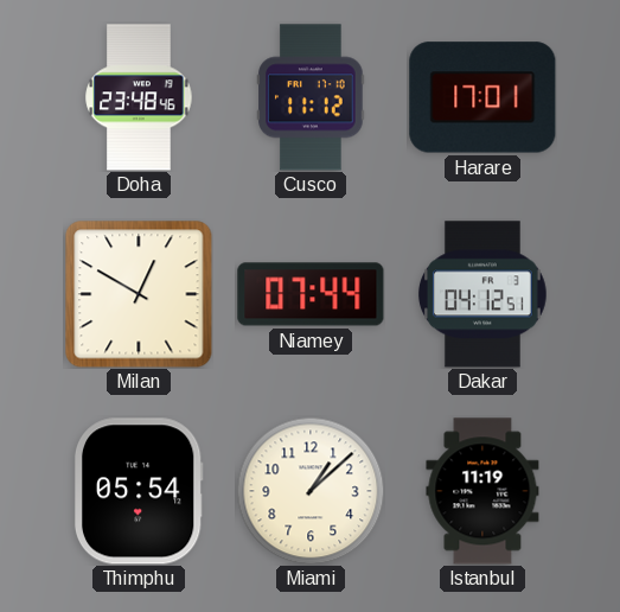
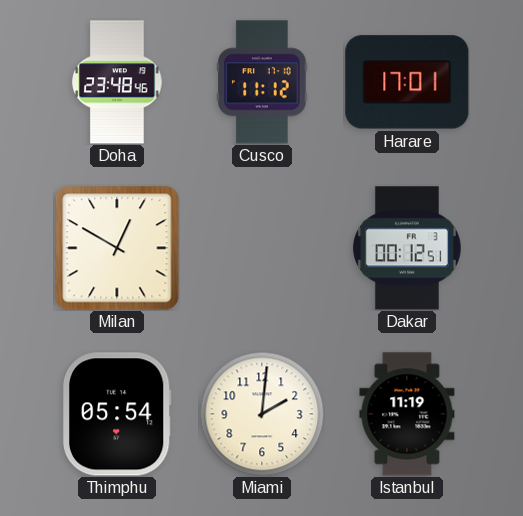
Niamey: 07:44 -> none (311, 294)
Dakar: 04:12 -> 00:12 (407, 248)
Miami: 1:08 -> 2:01 (262, 414)
